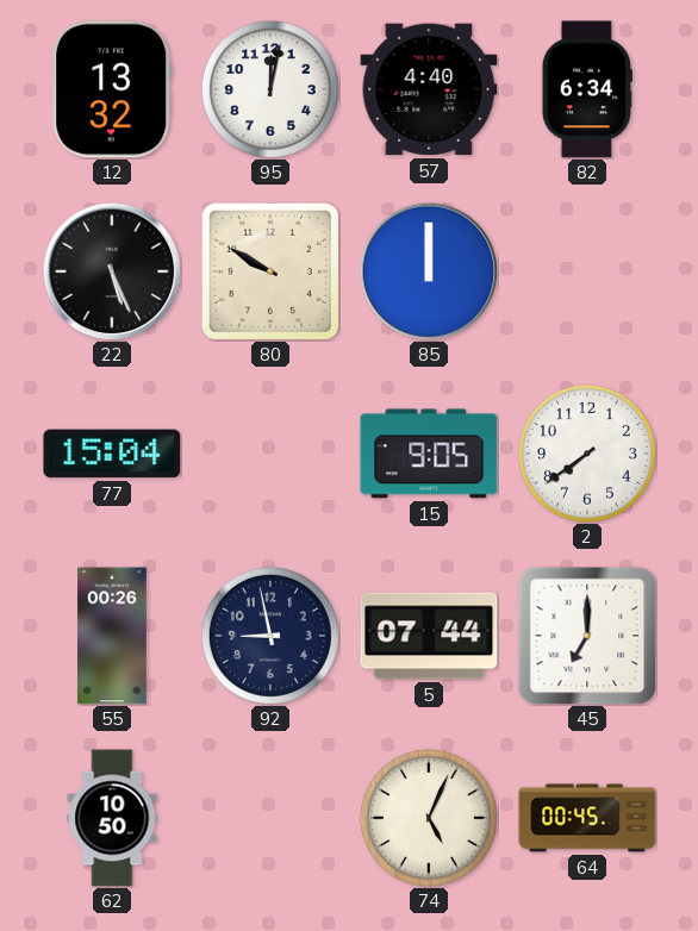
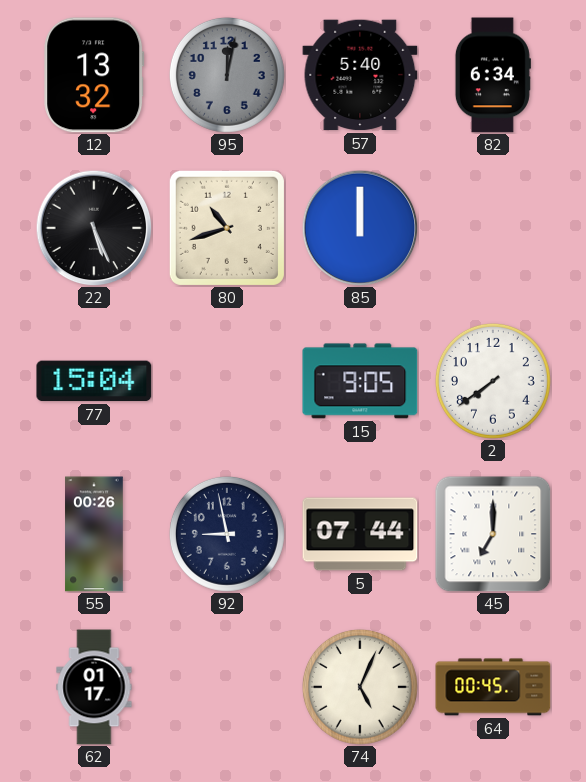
95 dial: white -> grey (227, 75)
57: 4:40 -> 5:40 (360, 75)
80: 9:50 -> 10:42 (227, 228)
62: 10:50 -> 01:17 (94, 687)
